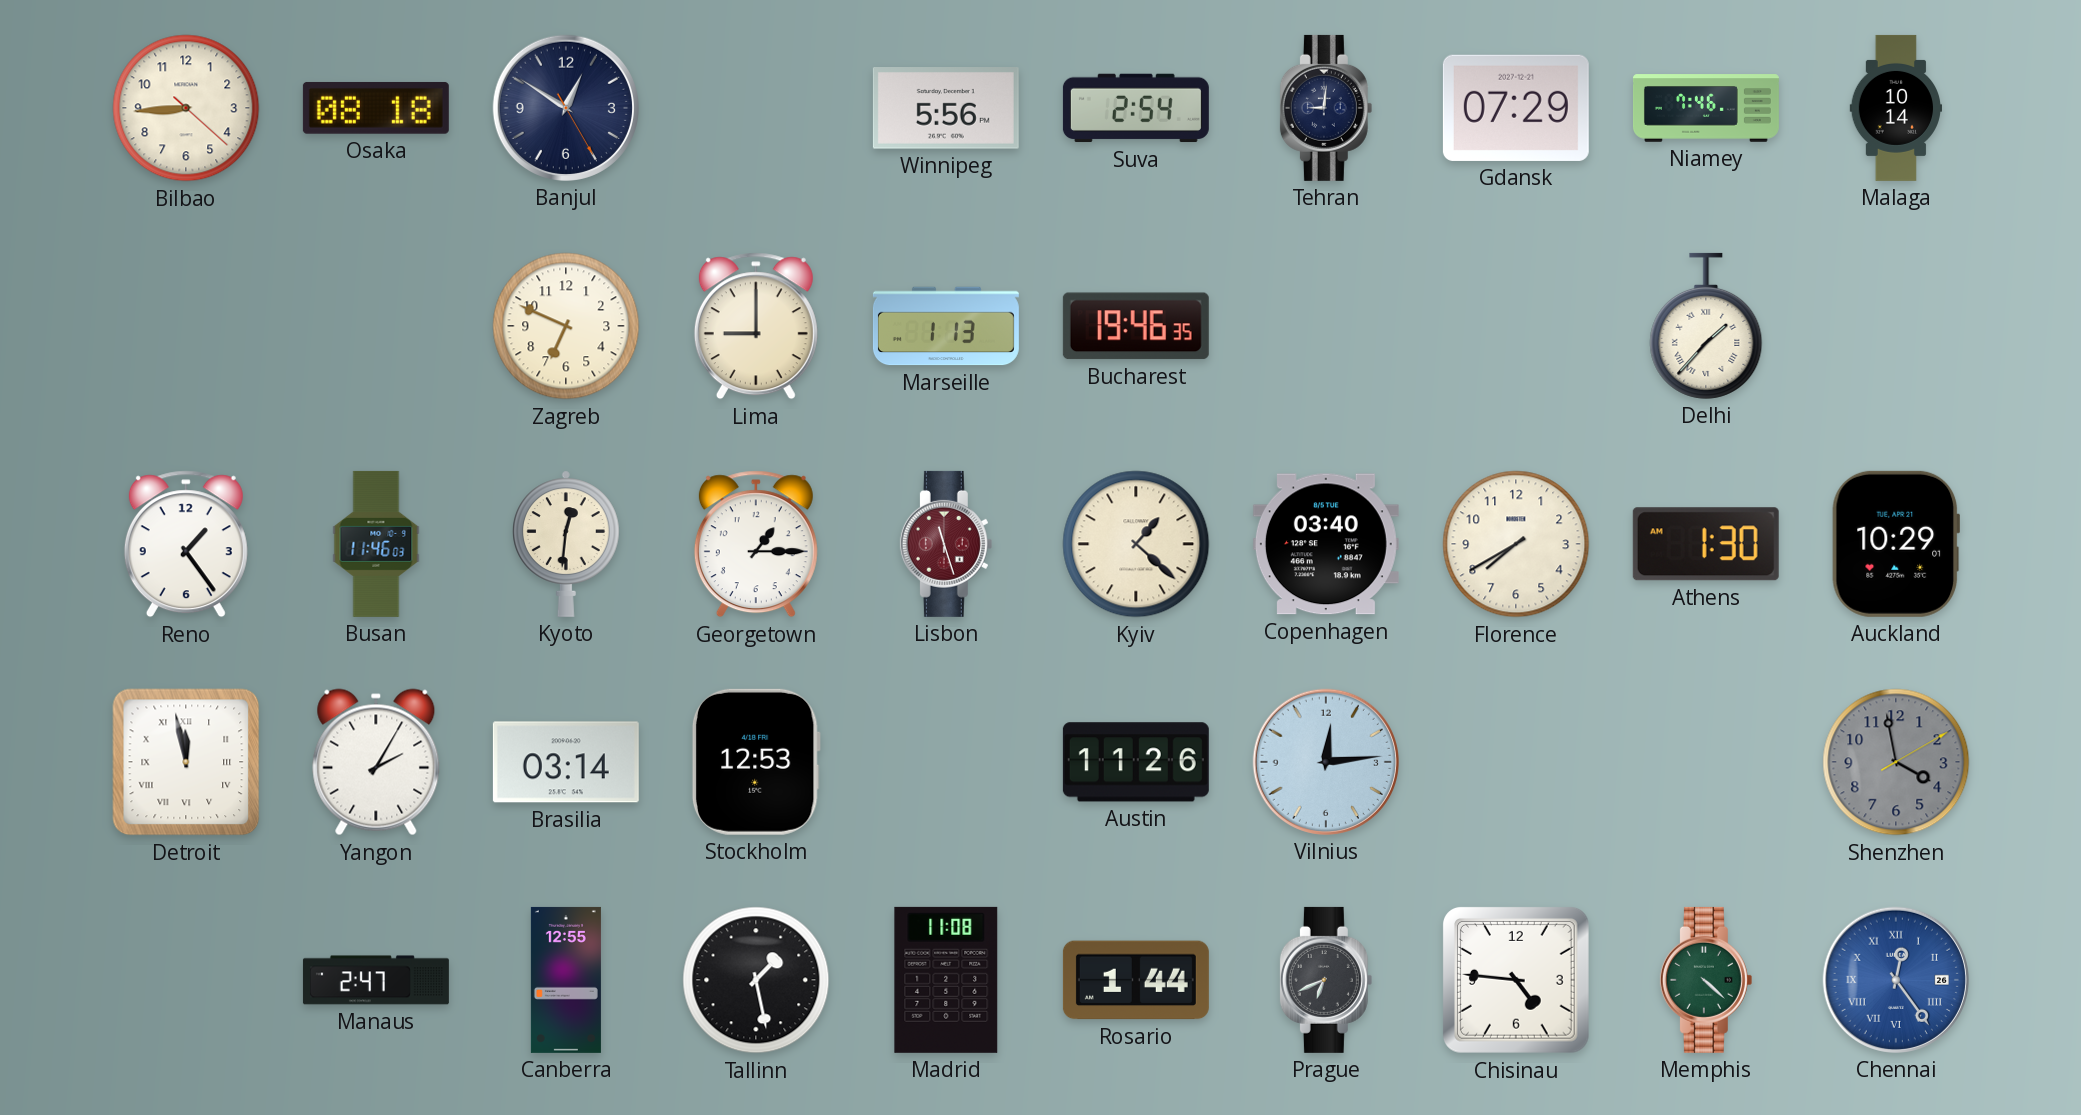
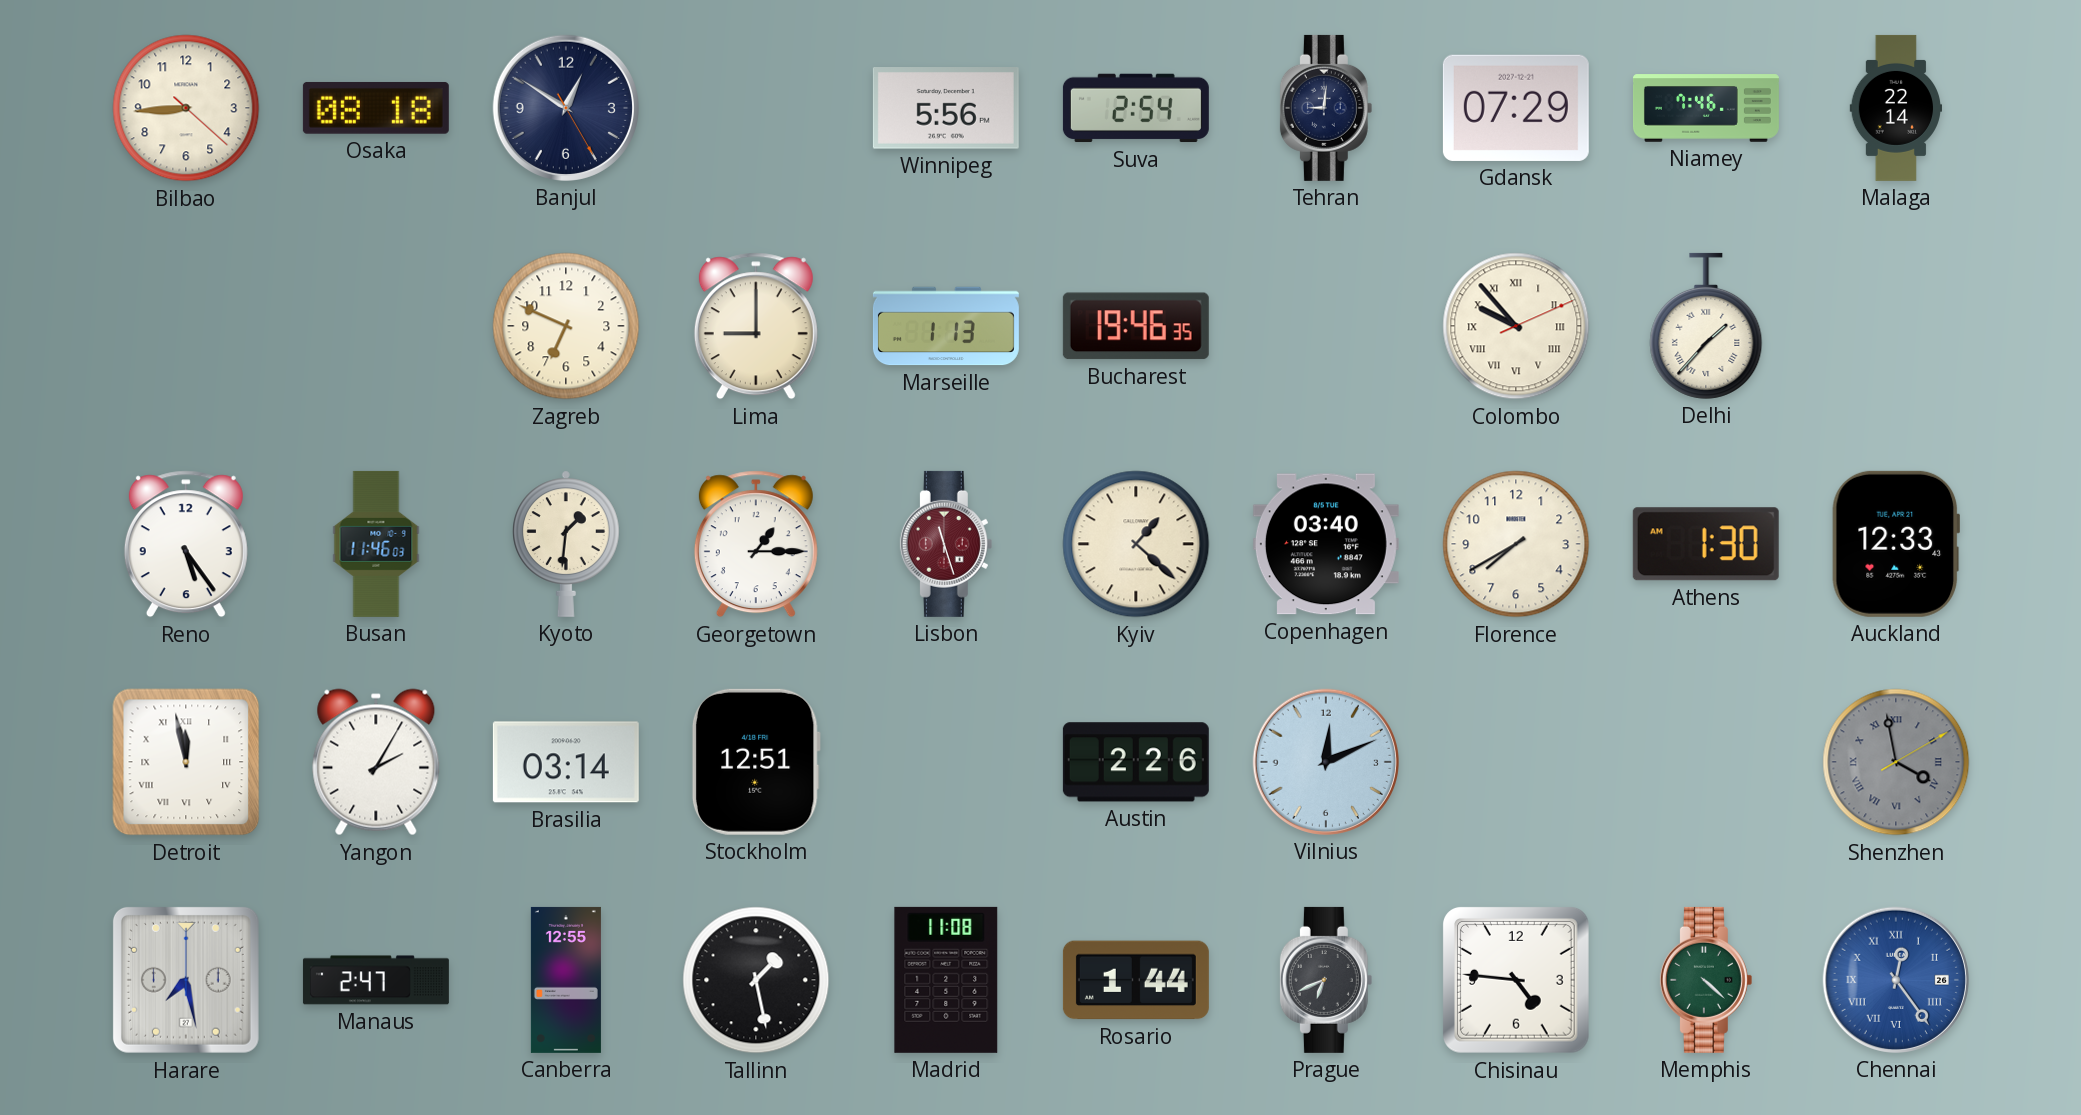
Malaga: 10:14 -> 22:14 (1896, 108)
Colombo: none -> 9:53 (1516, 326)
Reno: 1:24 -> 5:24 (186, 544)
Kyoto: 12:31 -> 1:31 (567, 544)
Auckland: 10:29 -> 12:33 (1895, 544)
Stockholm: 12:53 -> 12:51 (756, 762)
Austin: 11:26 -> 2:26 (1136, 762)
Vilnius: 12:14 -> 12:11 (1326, 762)
Shenzhen numerals: Arabic -> Roman (1896, 762)
Harare: none -> 7:28 (186, 980)
